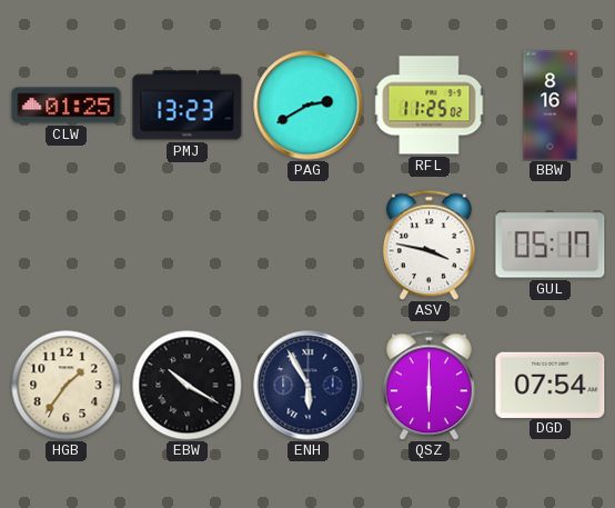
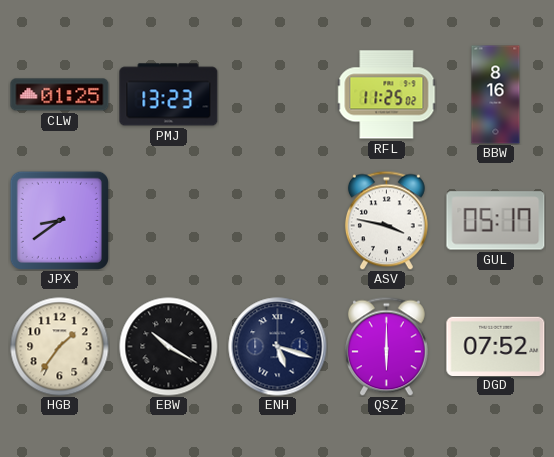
PAG: 2:40 -> none (309, 106)
JPX: none -> 8:39 (59, 220)
ENH: 5:55 -> 5:18 (278, 347)
DGD: 07:54 -> 07:52 (496, 346)
